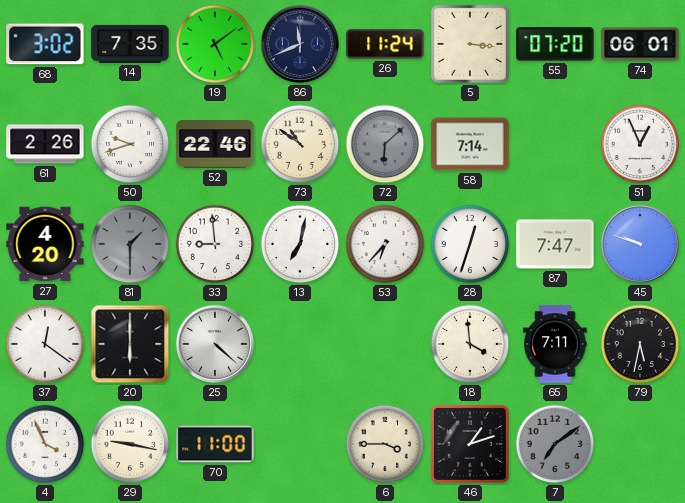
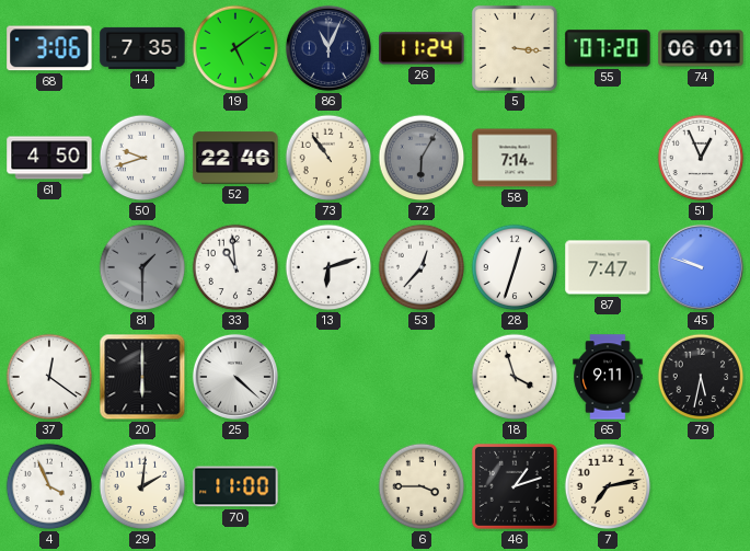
68: 3:02 -> 3:06 (49, 48)
86: 11:41 -> 11:04 (328, 48)
61: 2:26 -> 4:50 (49, 158)
73: 10:51 -> 10:54 (328, 158)
72: 6:08 -> 6:05 (422, 158)
27: 4:20 -> none (45, 244)
33: 8:59 -> 10:59 (235, 267)
13: 7:02 -> 6:12 (328, 267)
53: 6:37 -> 12:37 (422, 267)
18: 3:59 -> 3:57 (515, 377)
65: 7:11 -> 9:11 (608, 377)
29: 9:17 -> 2:01 (142, 486)
7: 7:09 -> 7:13 (608, 486)
7 dial: grey -> cream (608, 486)
